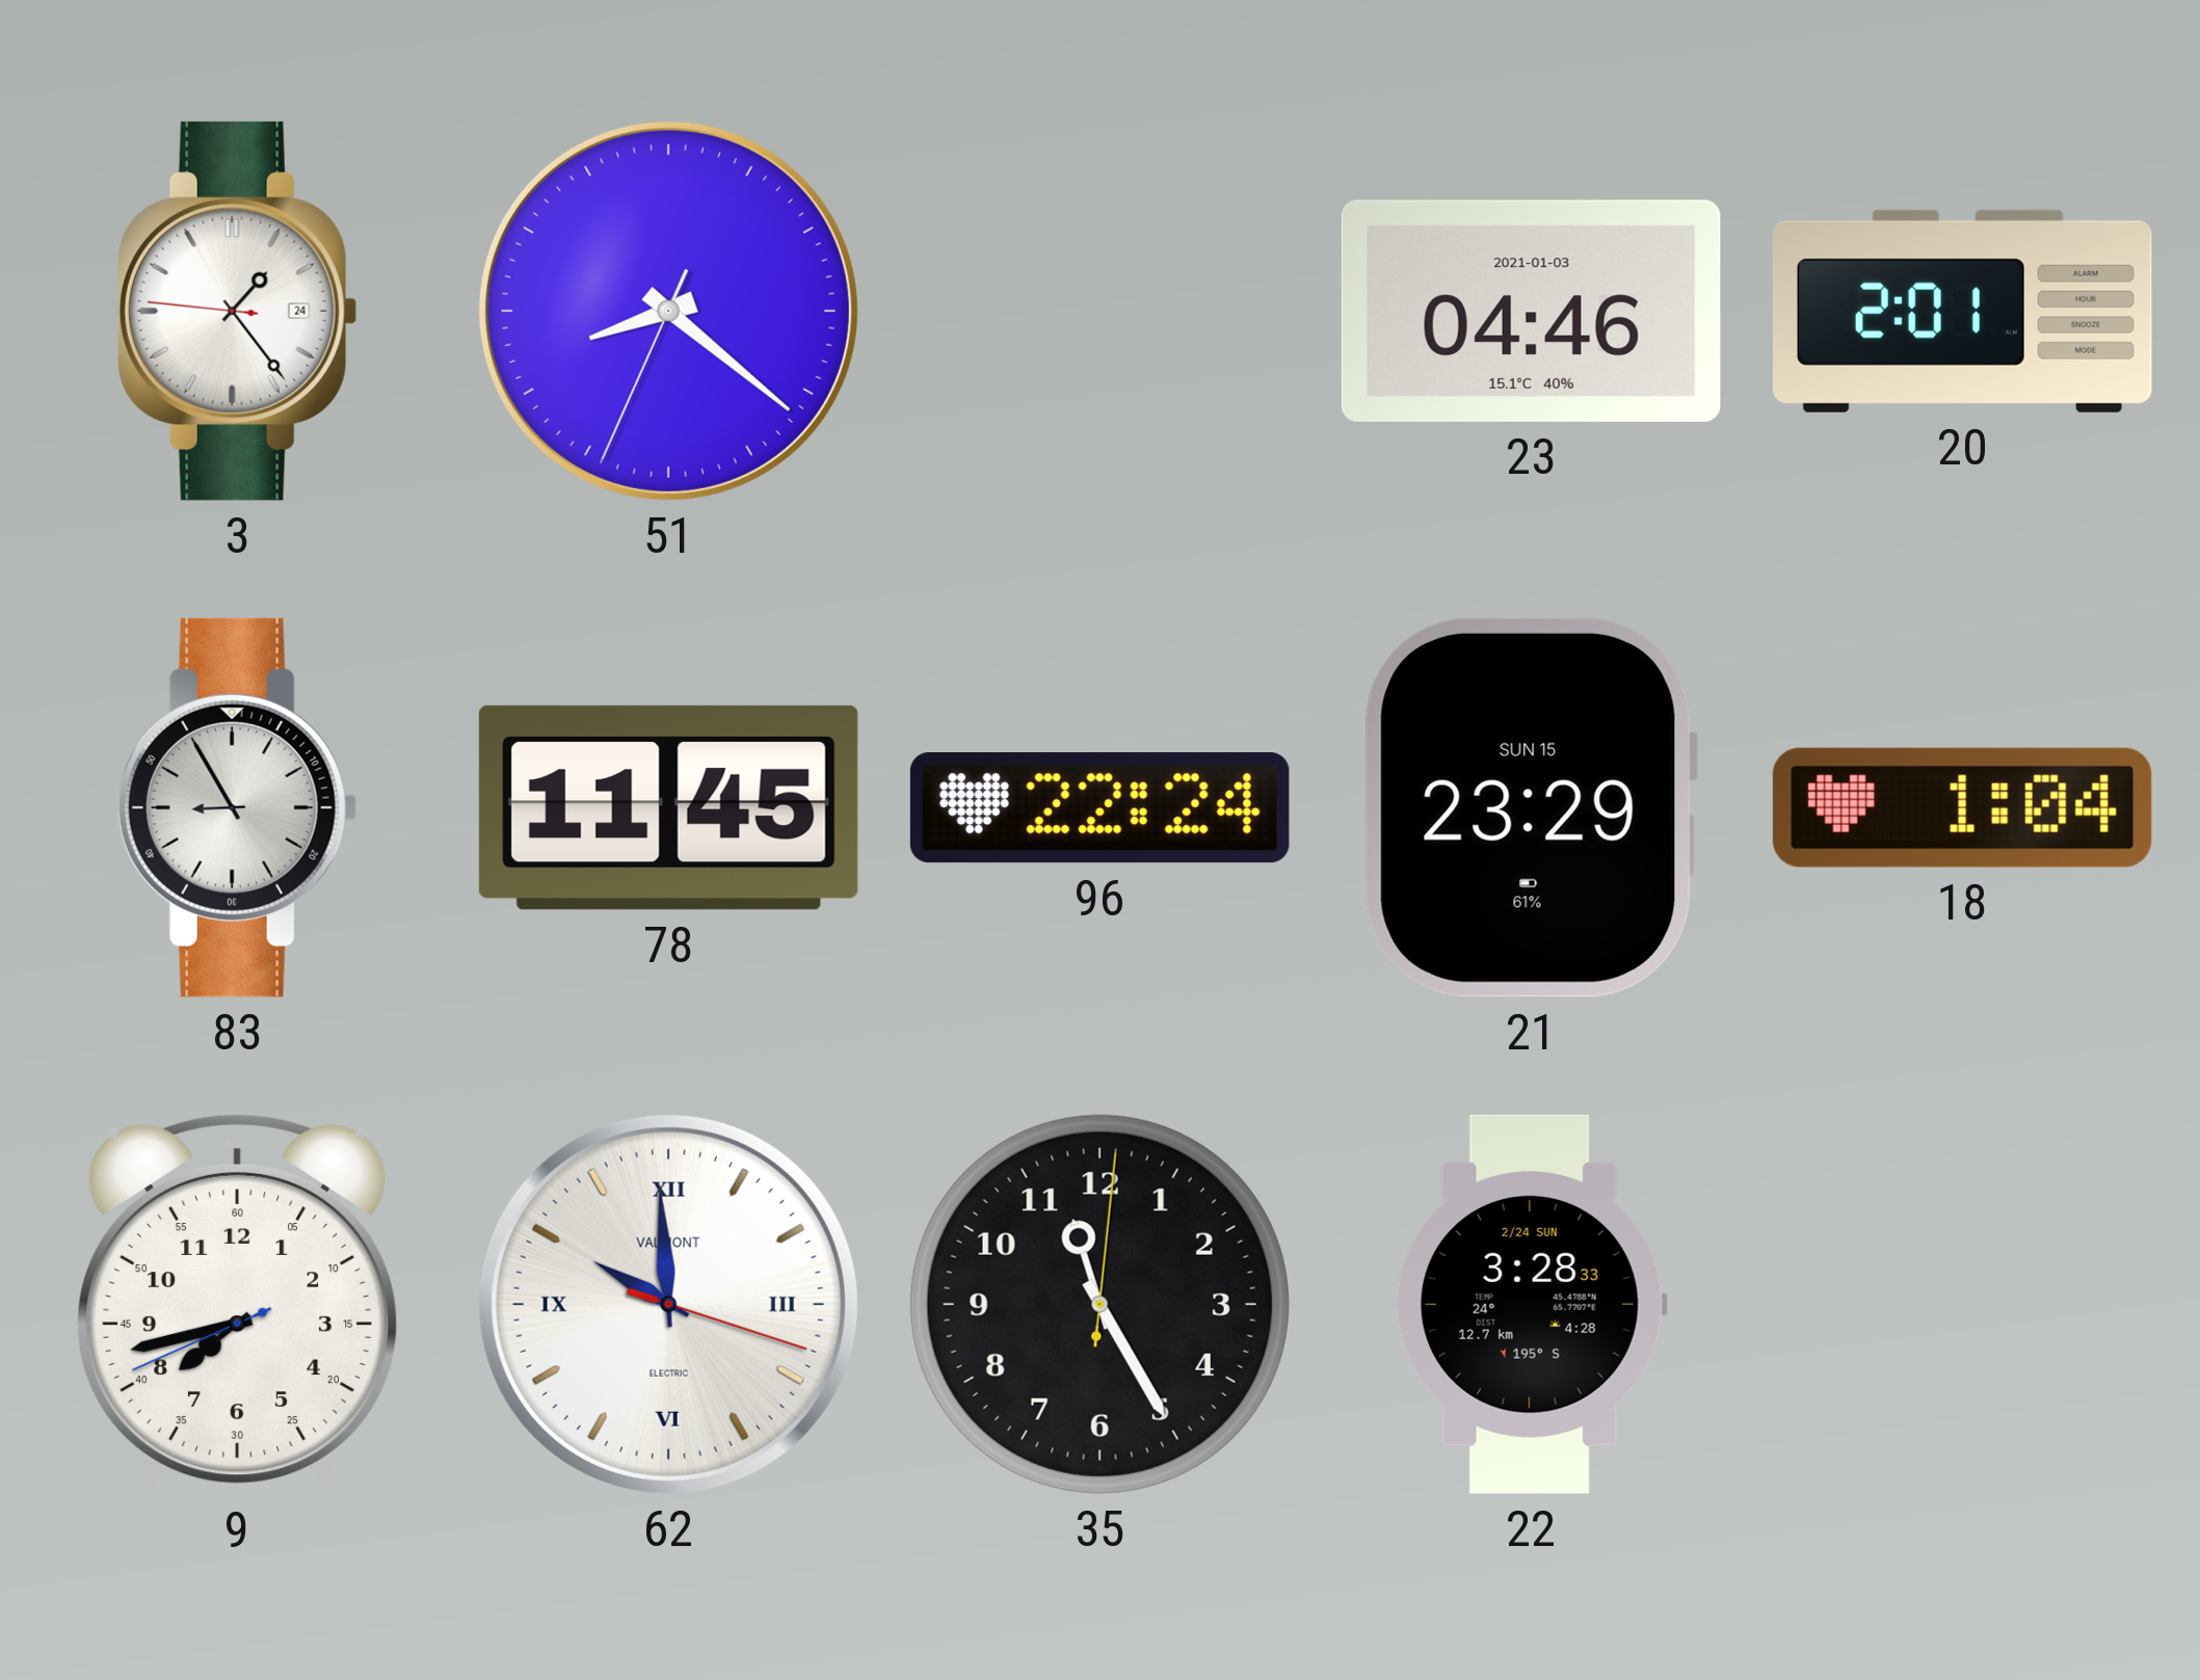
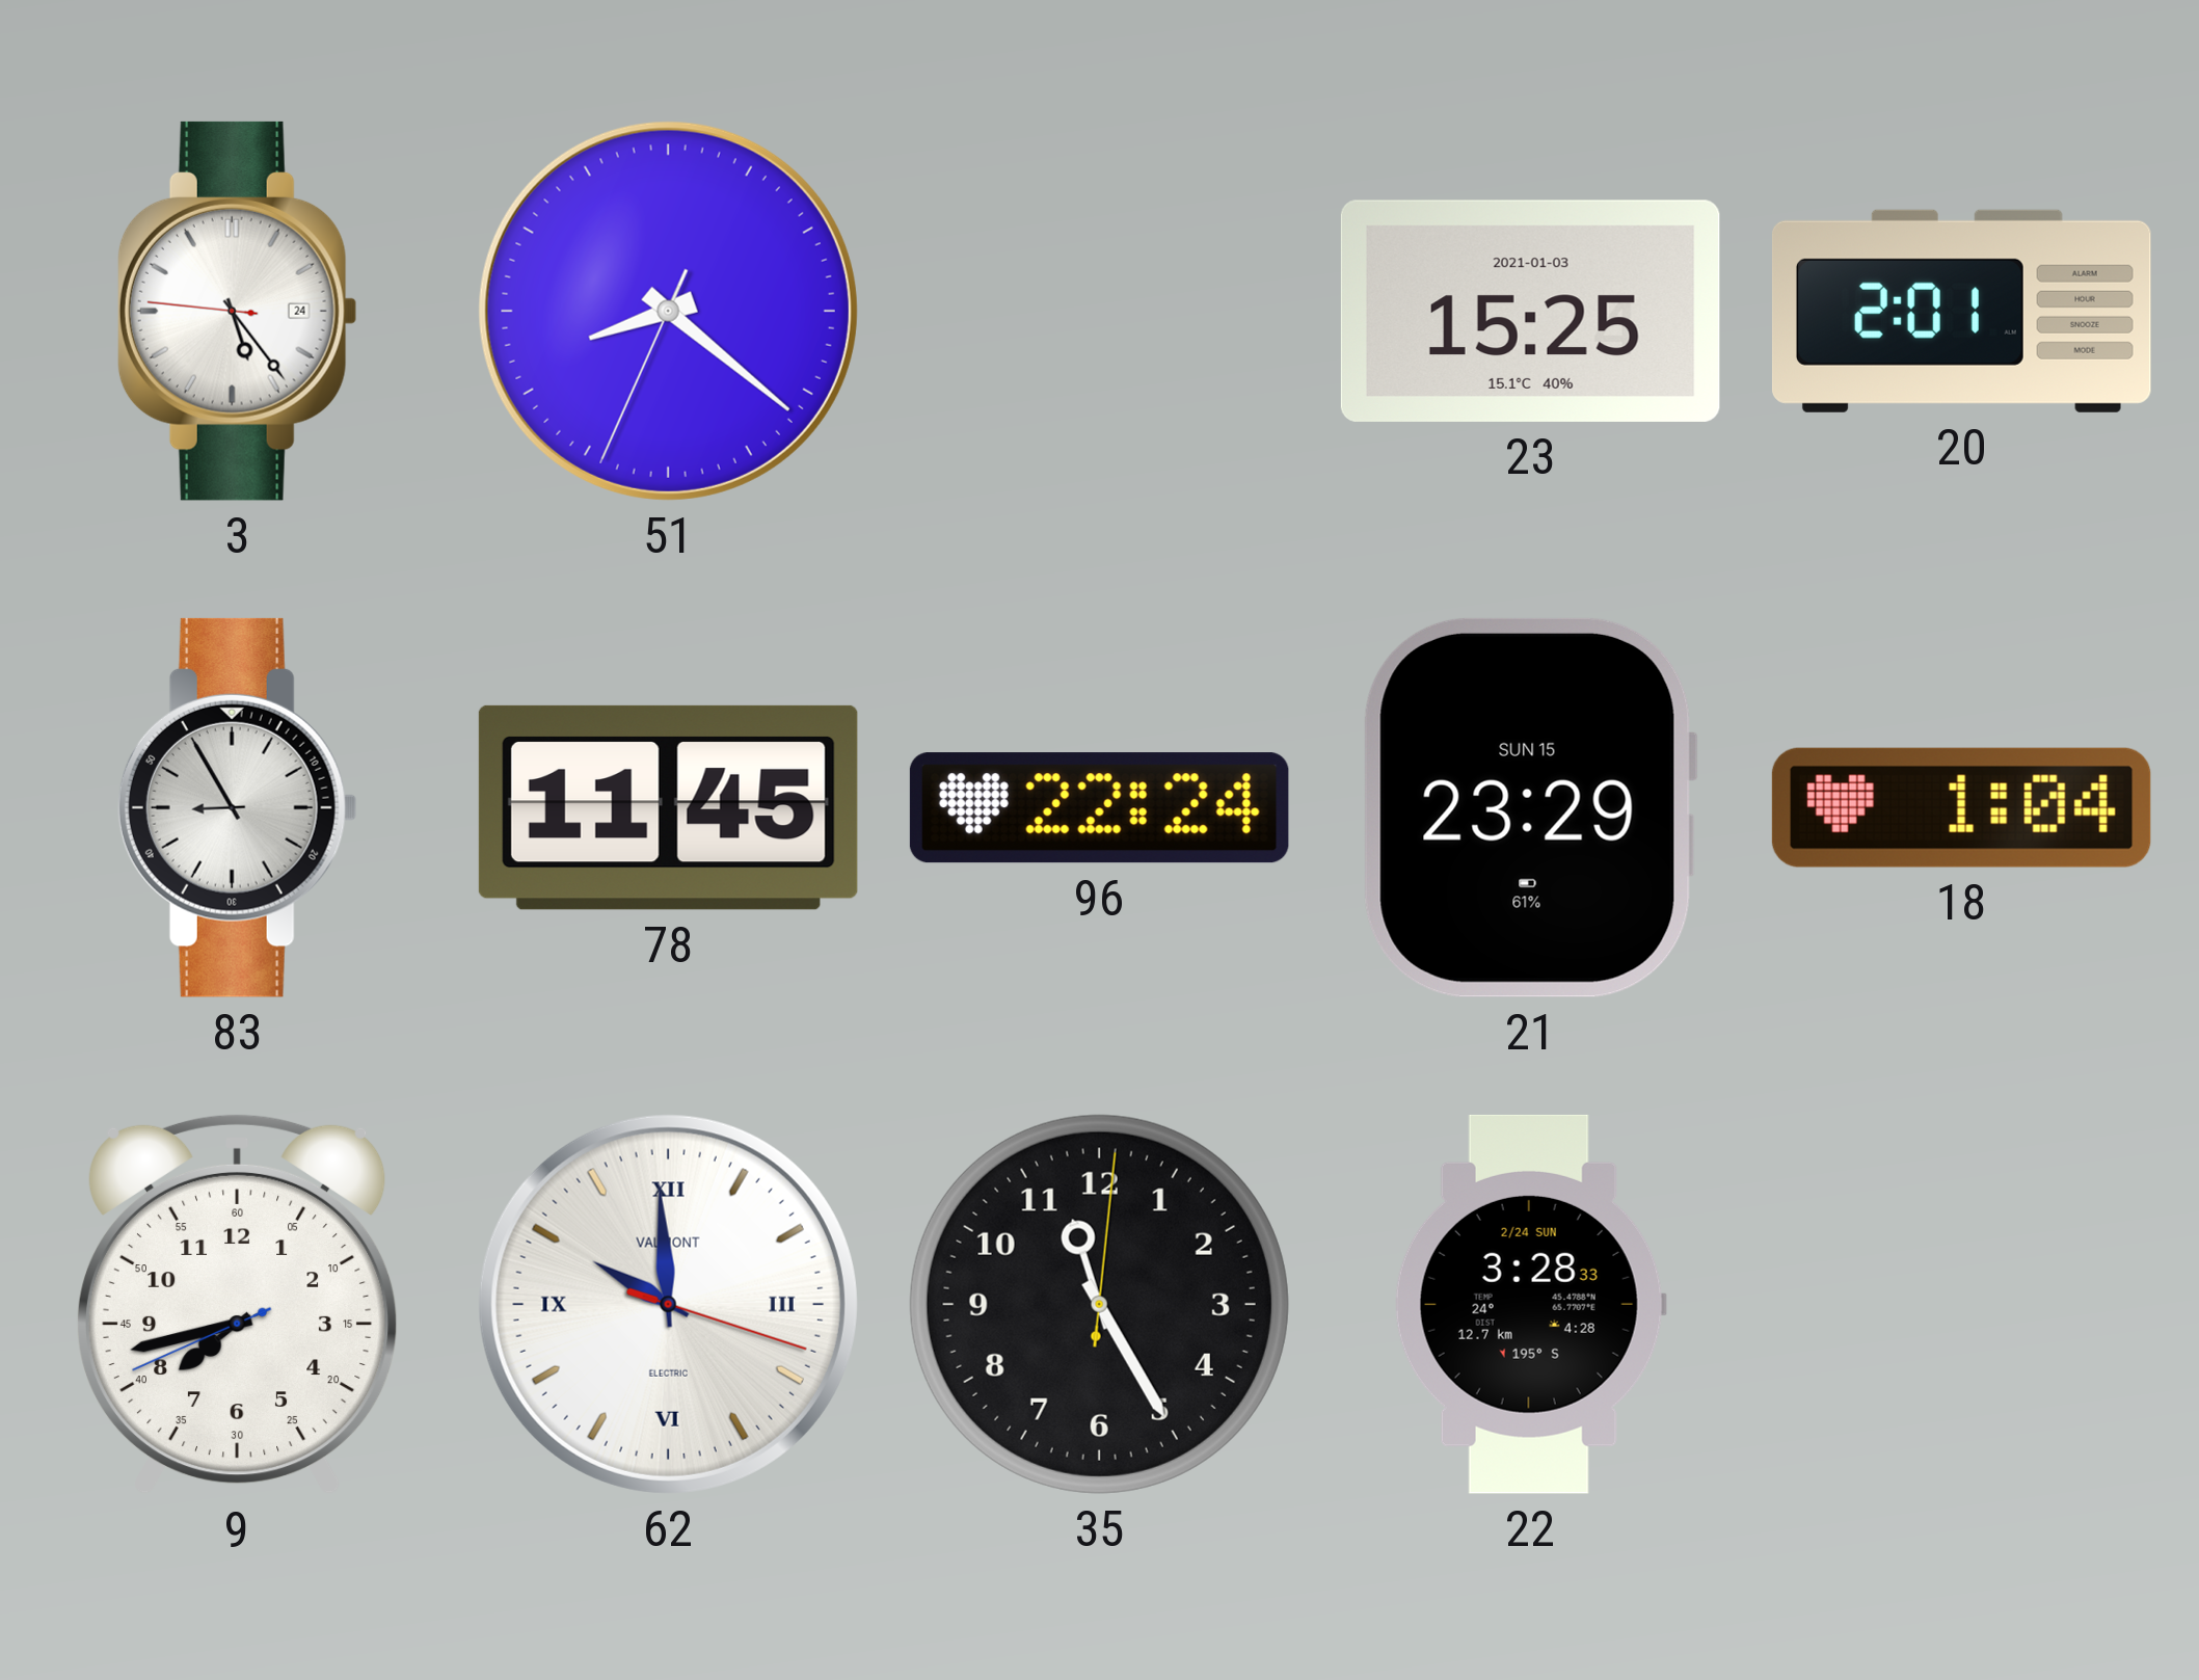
3: 1:23 -> 5:23 (237, 311)
23: 04:46 -> 15:25 (1530, 311)
